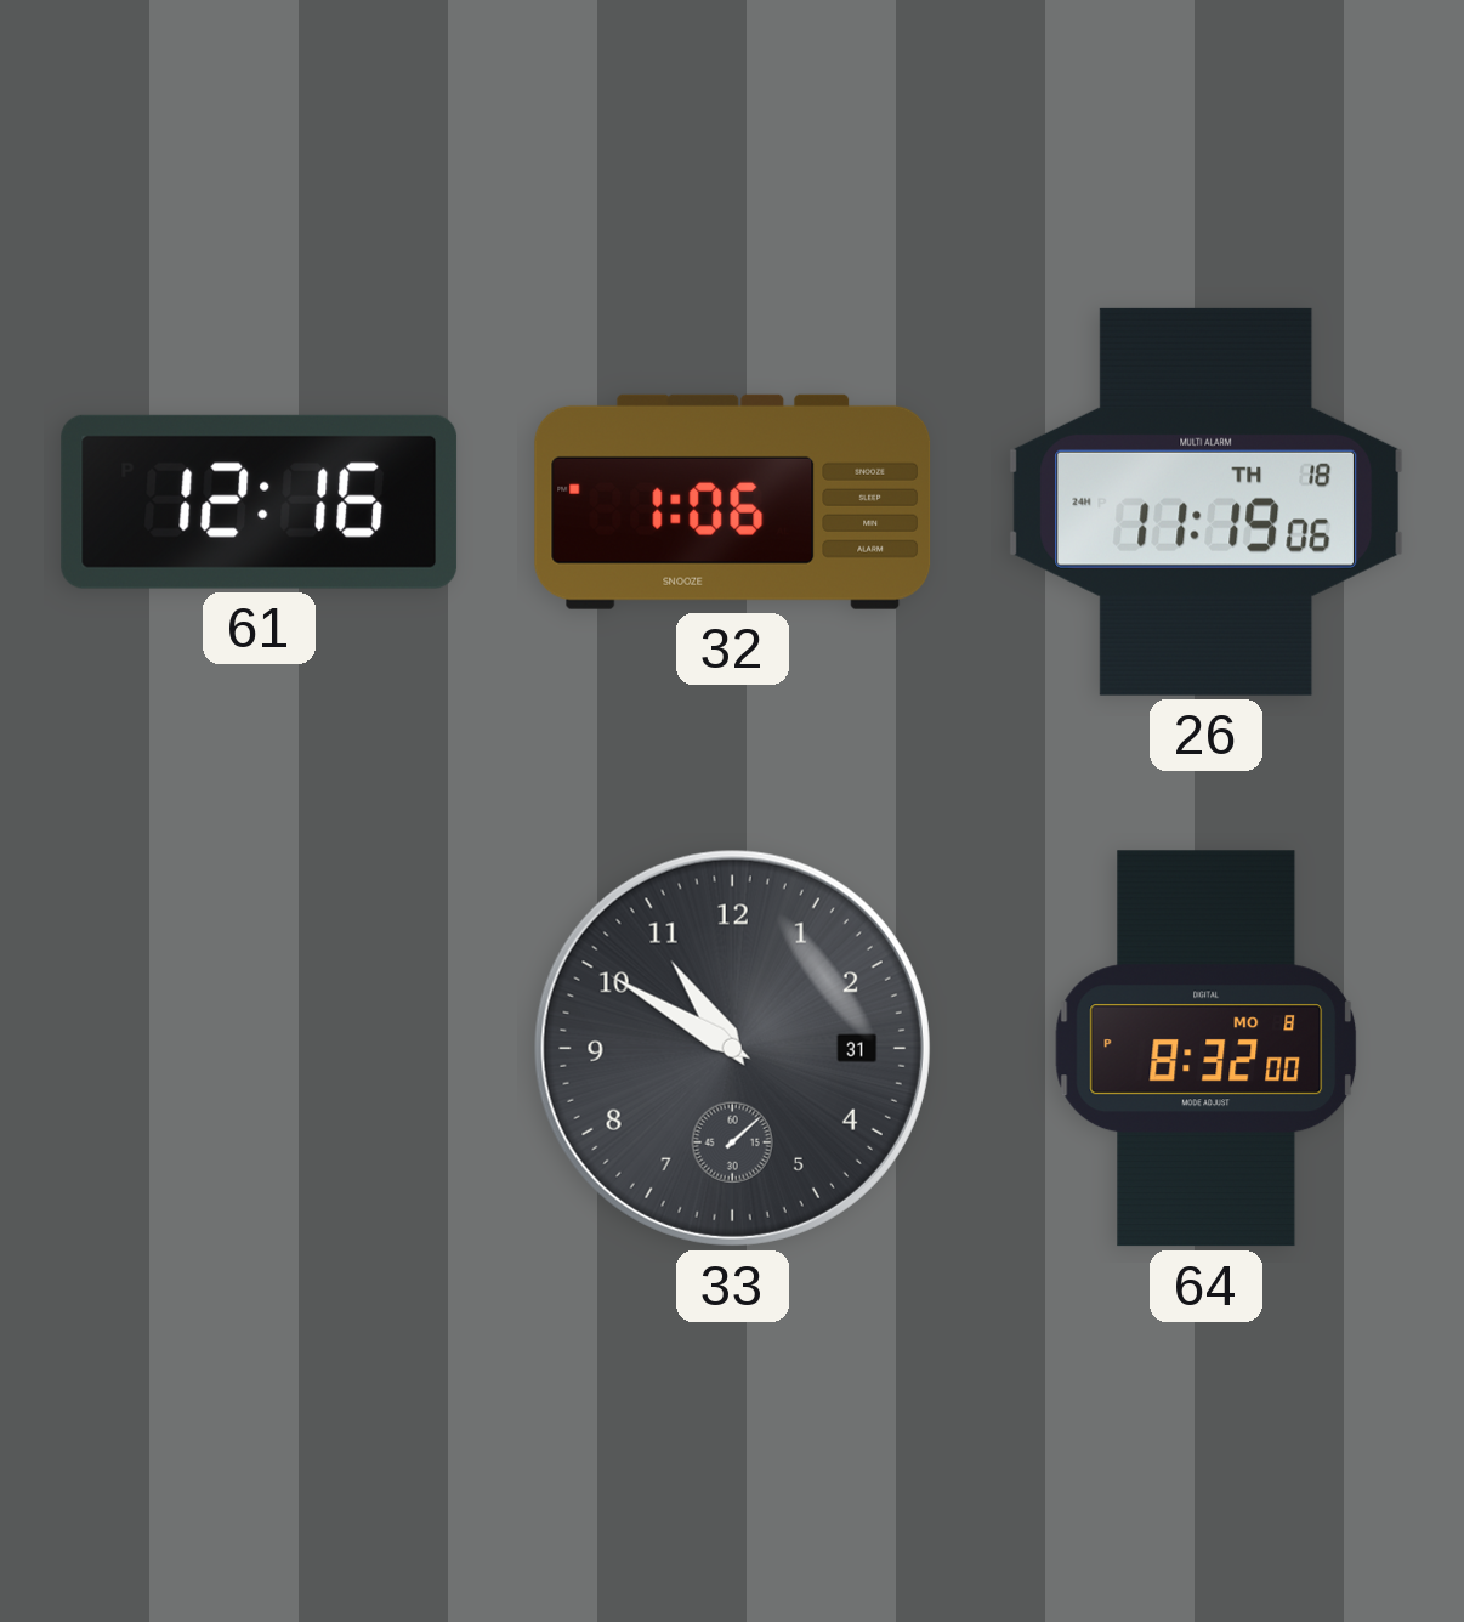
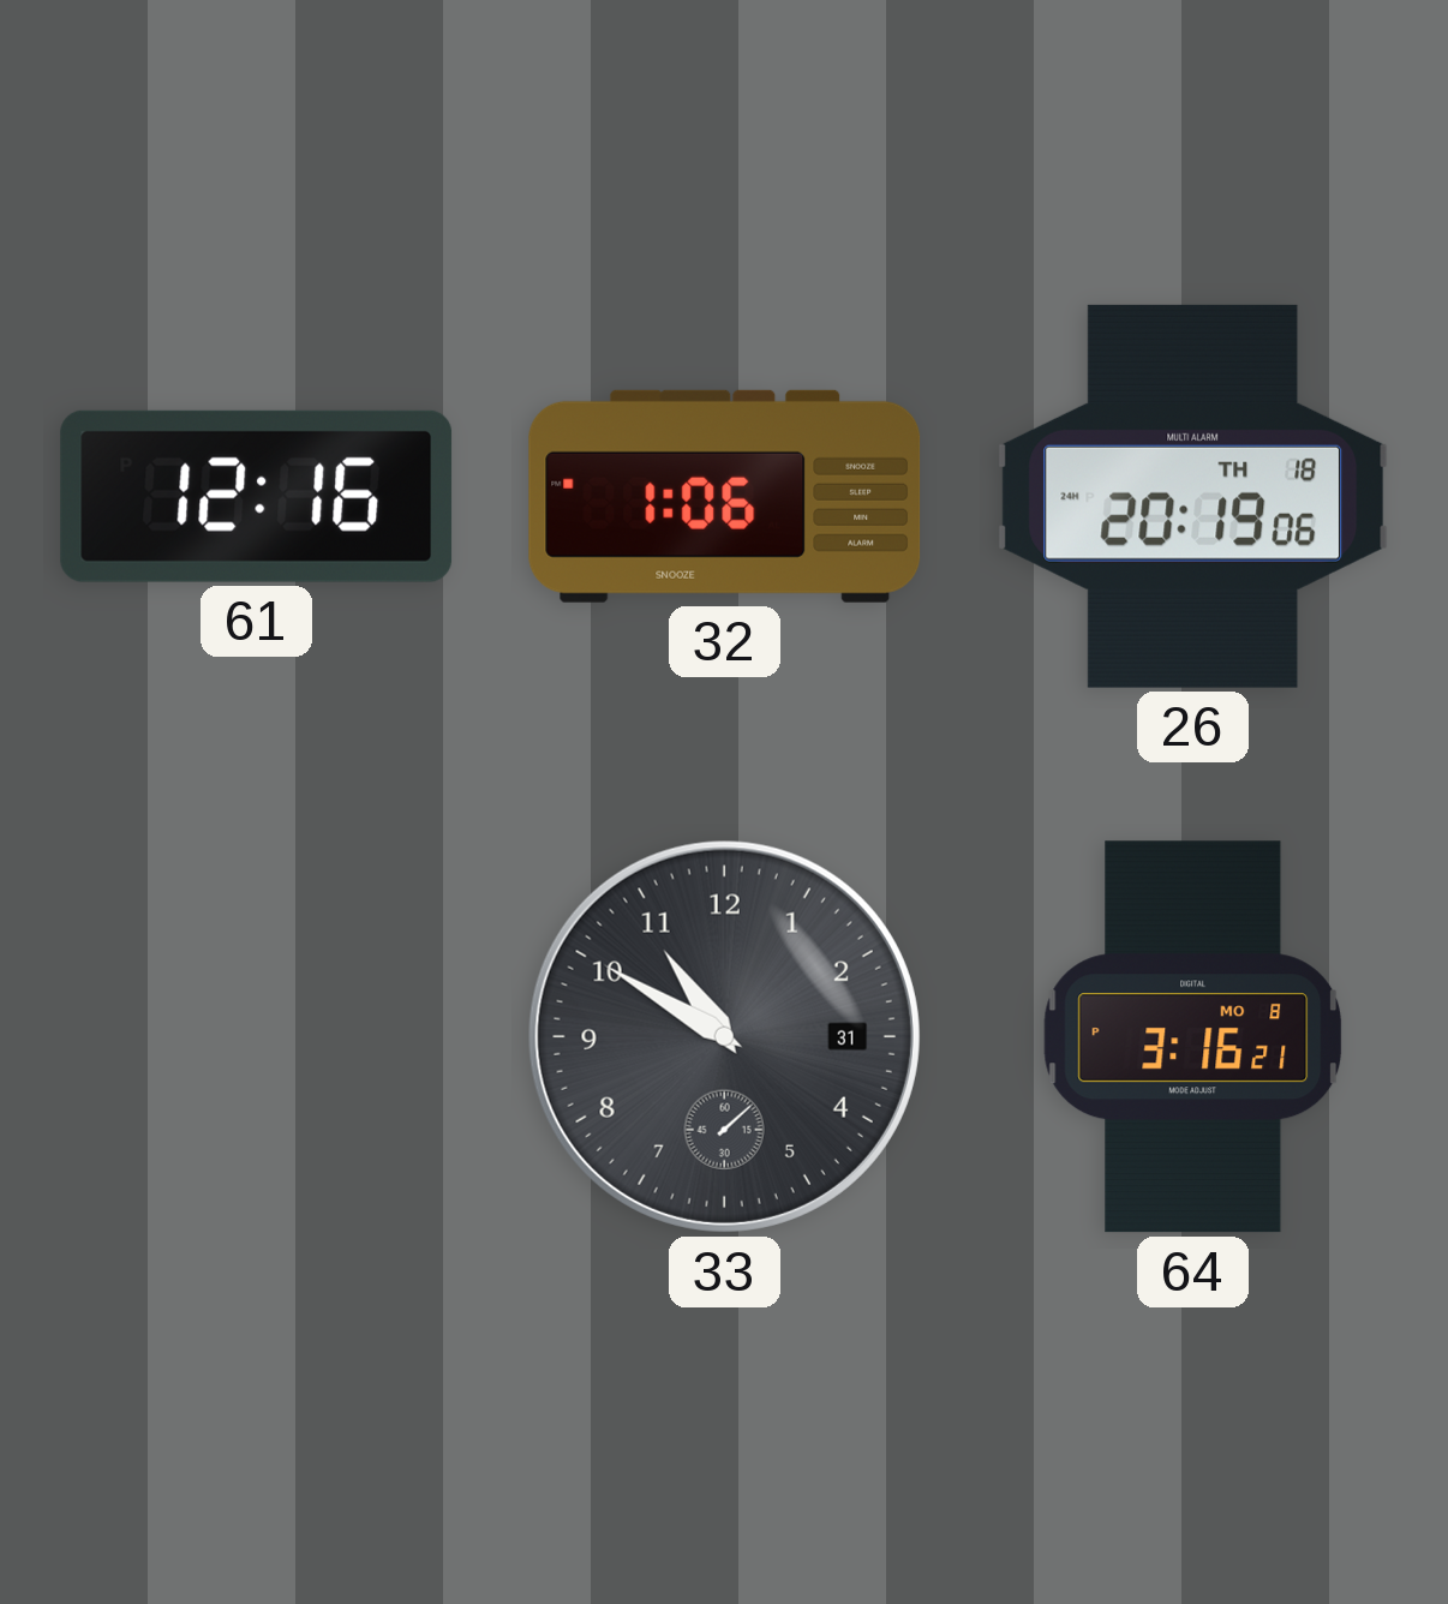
26: 11:19 -> 20:19 (1193, 496)
64: 8:32 -> 3:16 (1193, 1037)
